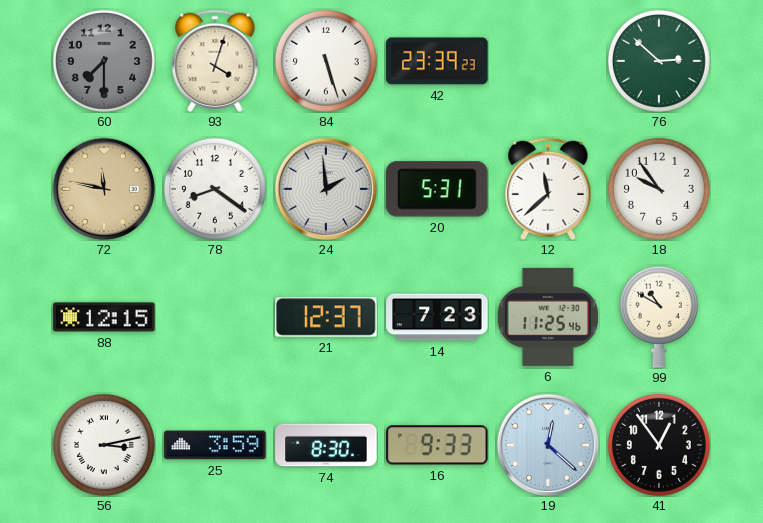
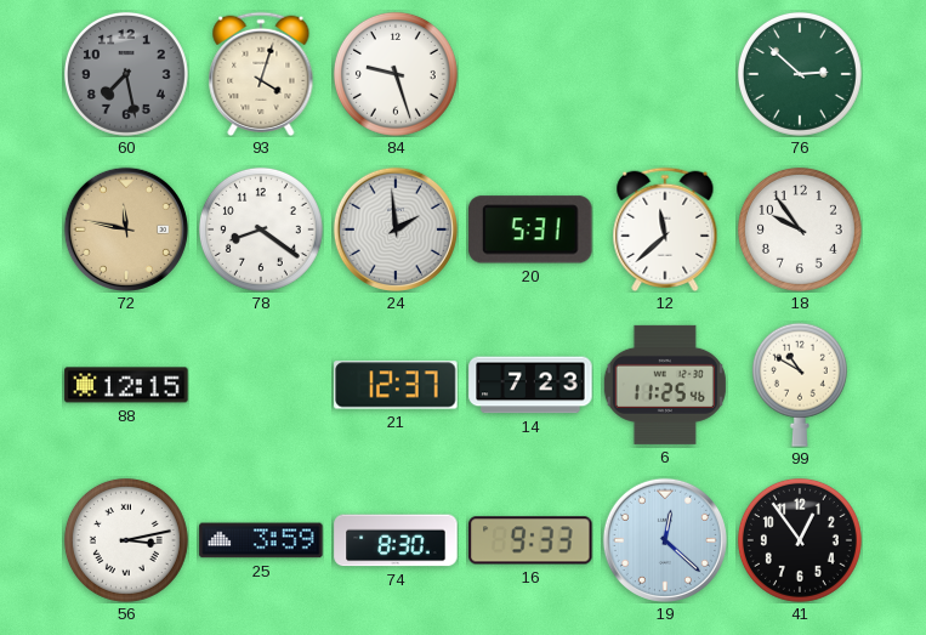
60: 7:30 -> 7:28 (126, 74)
84: 5:27 -> 9:27 (396, 74)
42: 23:39 -> none (437, 61)
